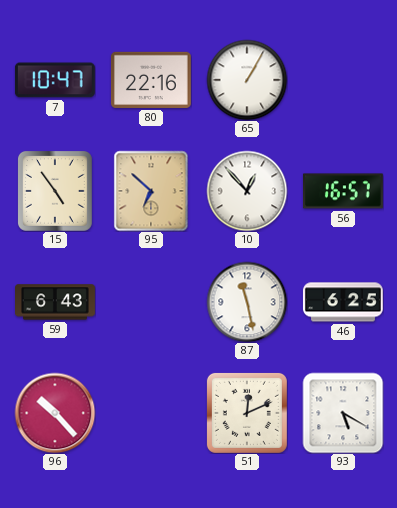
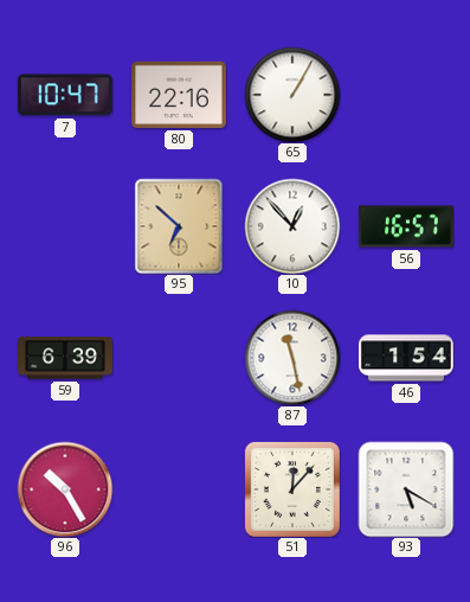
15: 4:54 -> none (55, 191)
59: 6:43 -> 6:39 (66, 358)
46: 6:25 -> 1:54 (406, 358)
96: 10:23 -> 10:25 (65, 489)
51: 12:11 -> 12:07 (292, 489)
